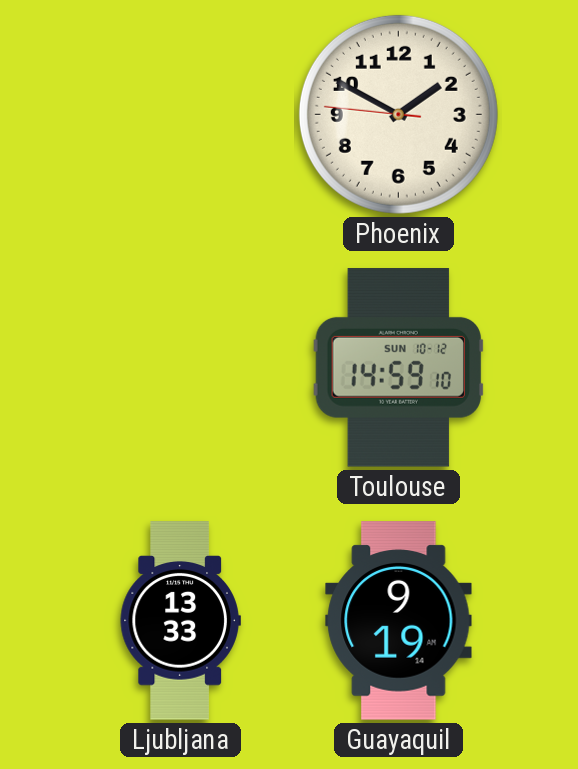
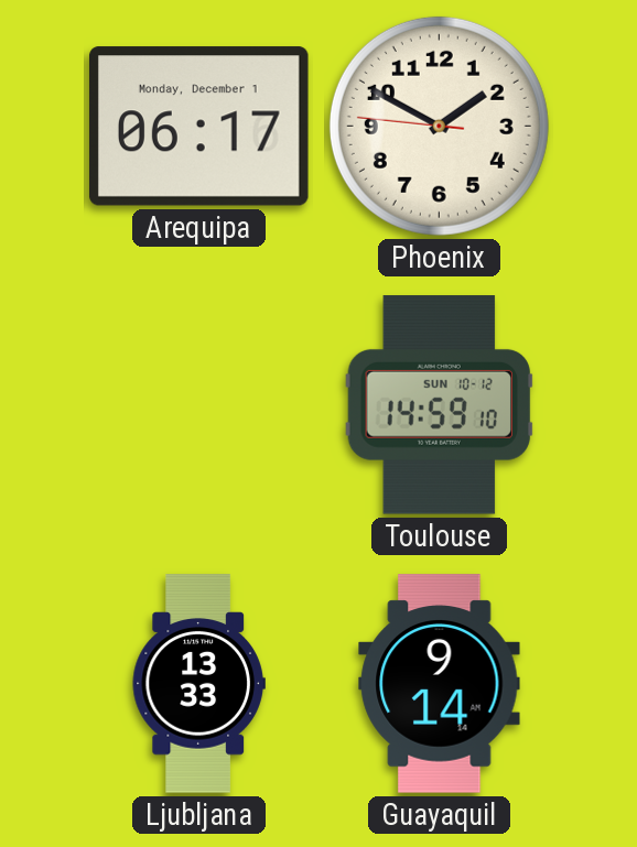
Arequipa: none -> 06:17 (199, 127)
Guayaquil: 9:19 -> 9:14 (440, 684)
